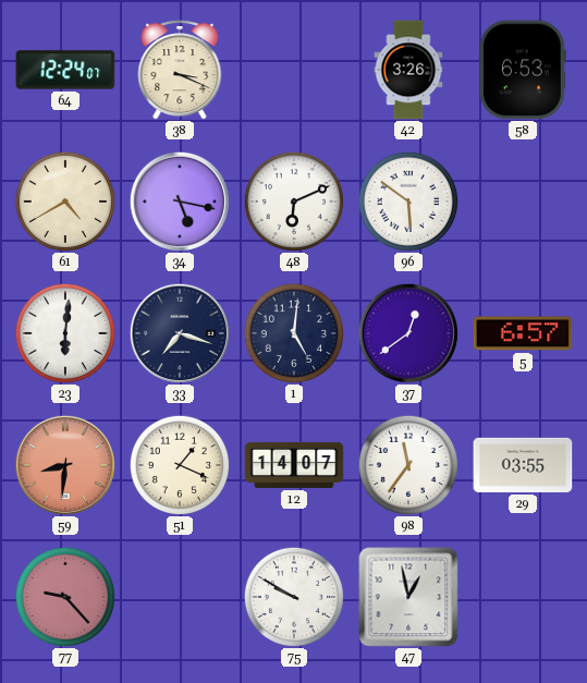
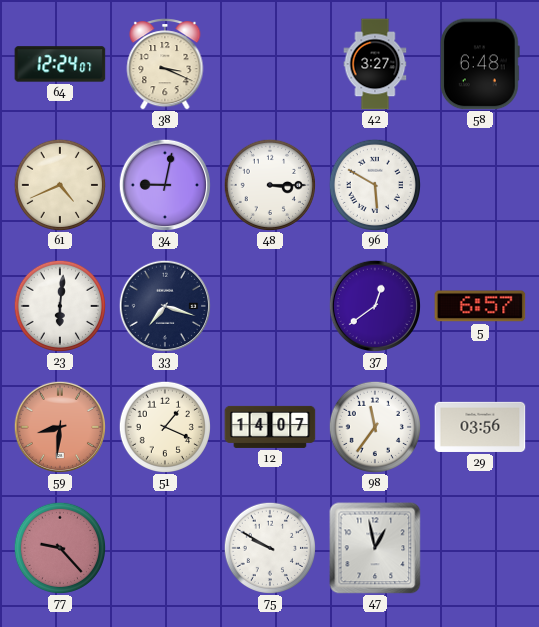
42: 3:26 -> 3:27 (375, 64)
58: 6:53 -> 6:48 (480, 64)
61: 4:40 -> 4:41 (59, 184)
34: 5:17 -> 9:02 (164, 184)
48: 6:11 -> 3:15 (269, 184)
96: 5:51 -> 5:50 (374, 184)
1: 5:01 -> none (293, 332)
29: 03:55 -> 03:56 (480, 427)
